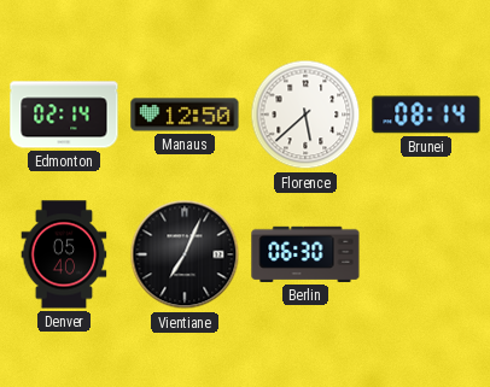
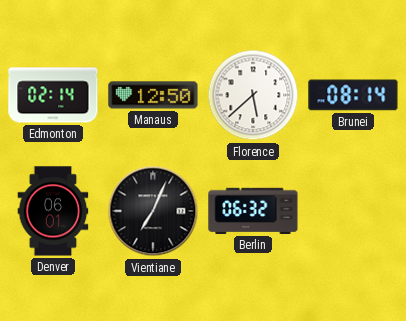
Denver: 05:40 -> 06:01 (53, 211)
Berlin: 06:30 -> 06:32 (253, 211)
